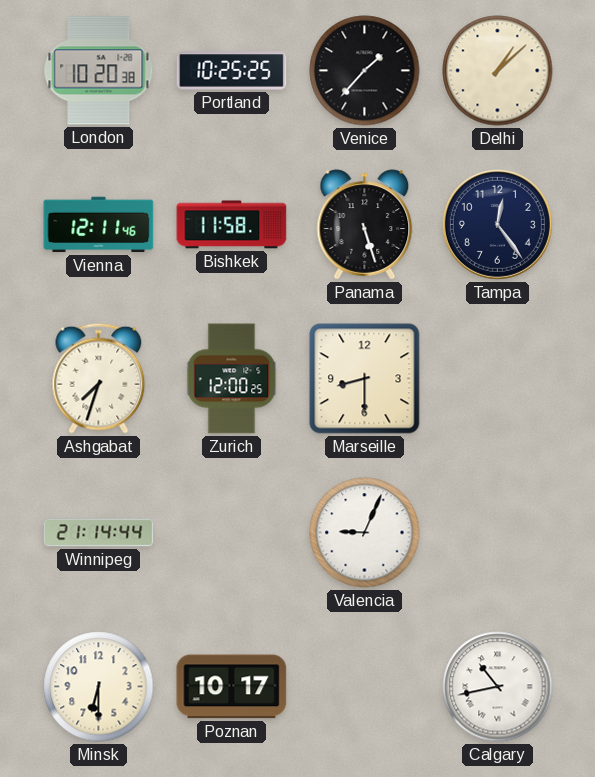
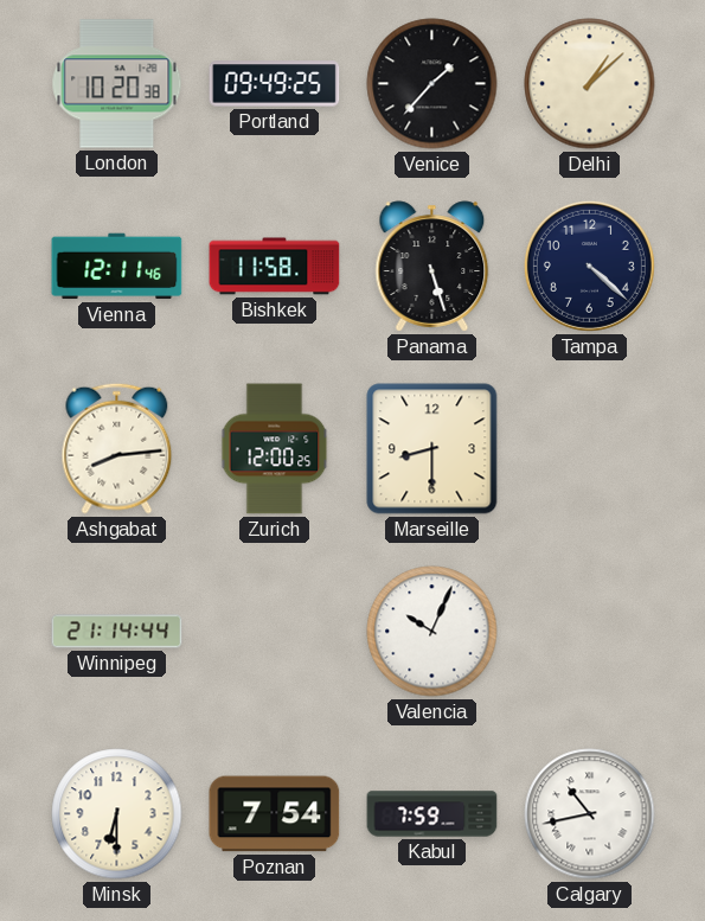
Portland: 10:25 -> 09:49 (275, 84)
Tampa: 12:24 -> 4:22 (589, 266)
Ashgabat: 7:33 -> 8:14 (117, 448)
Valencia: 9:04 -> 10:04 (432, 632)
Poznan: 10:17 -> 7:54 (275, 814)
Kabul: none -> 7:59 (432, 814)
